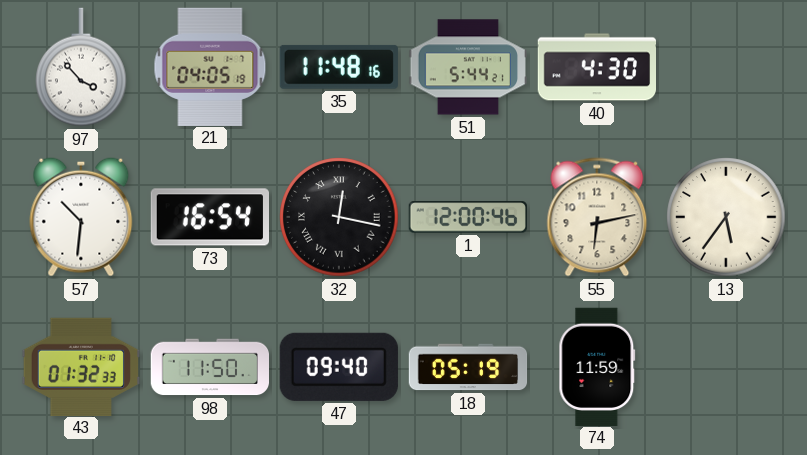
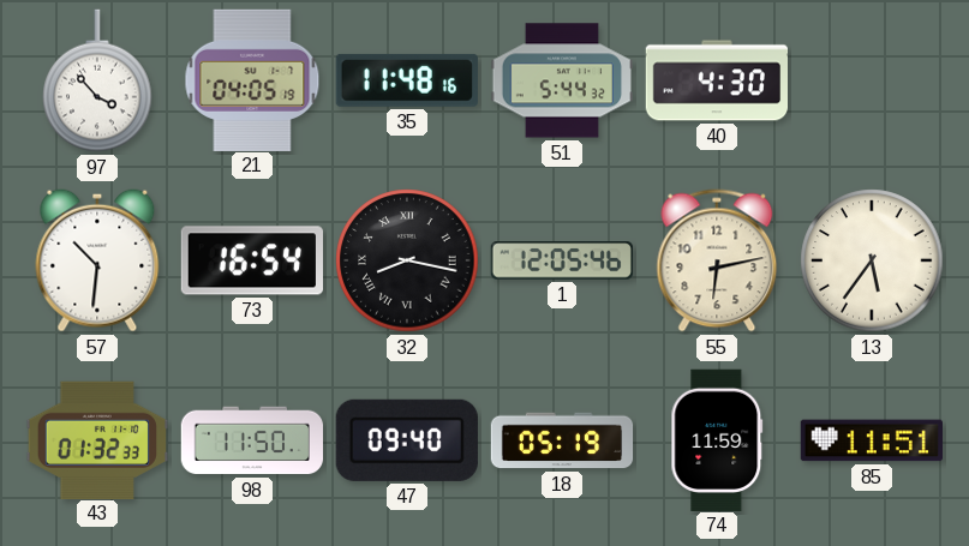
51: 5:44:21 -> 5:44:32 (562, 80)
32: 12:17 -> 8:17 (407, 260)
1: 12:00 -> 12:05 (561, 260)
85: none -> 11:51 (871, 440)
